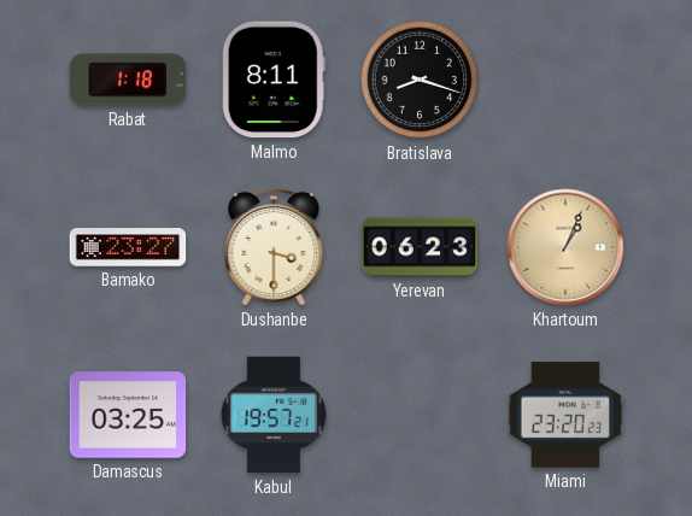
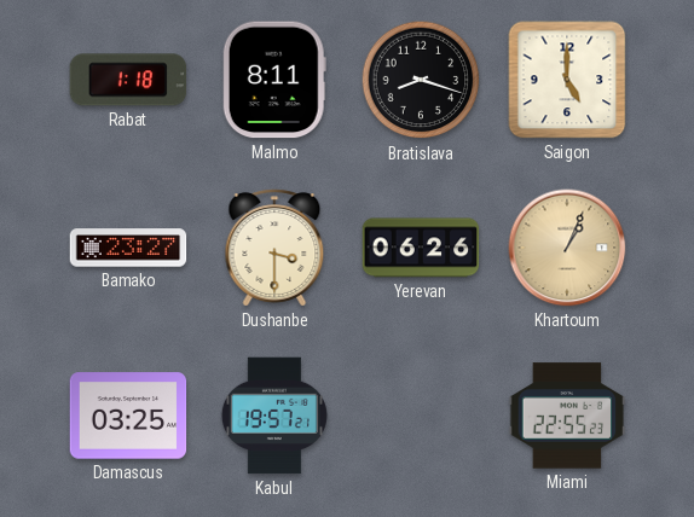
Saigon: none -> 5:00 (567, 80)
Yerevan: 06:23 -> 06:26 (421, 248)
Miami: 23:20 -> 22:55 (567, 416)
